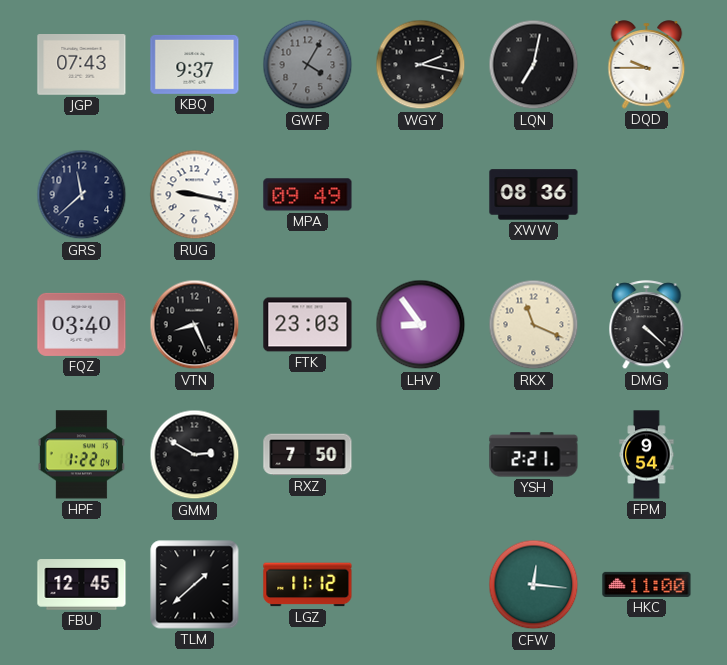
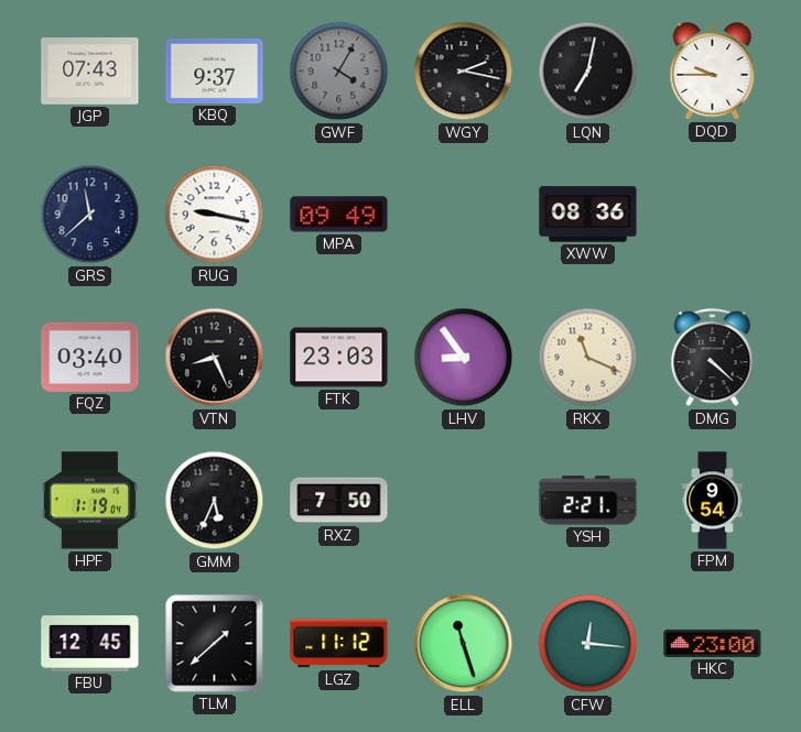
HPF: 1:22 -> 1:19 (89, 501)
GMM: 2:50 -> 5:34 (215, 501)
ELL: none -> 11:27 (464, 644)
HKC: 11:00 -> 23:00 (713, 643)
